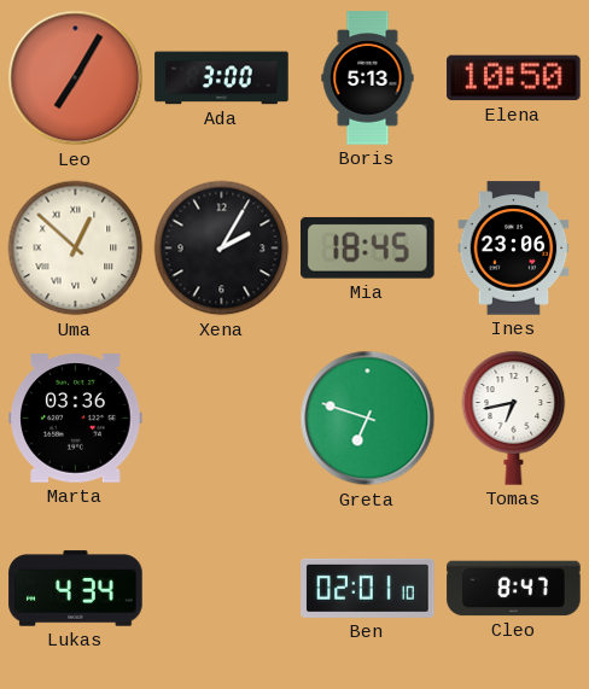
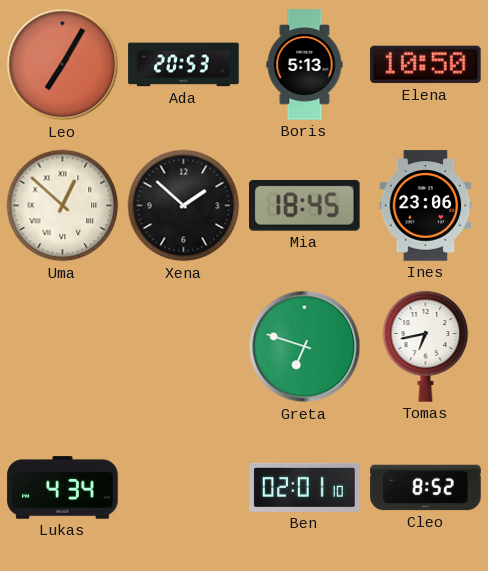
Ada: 3:00 -> 20:53 (184, 65)
Xena: 2:05 -> 1:52 (184, 206)
Marta: 03:36 -> none (76, 419)
Cleo: 8:47 -> 8:52 (426, 488)
